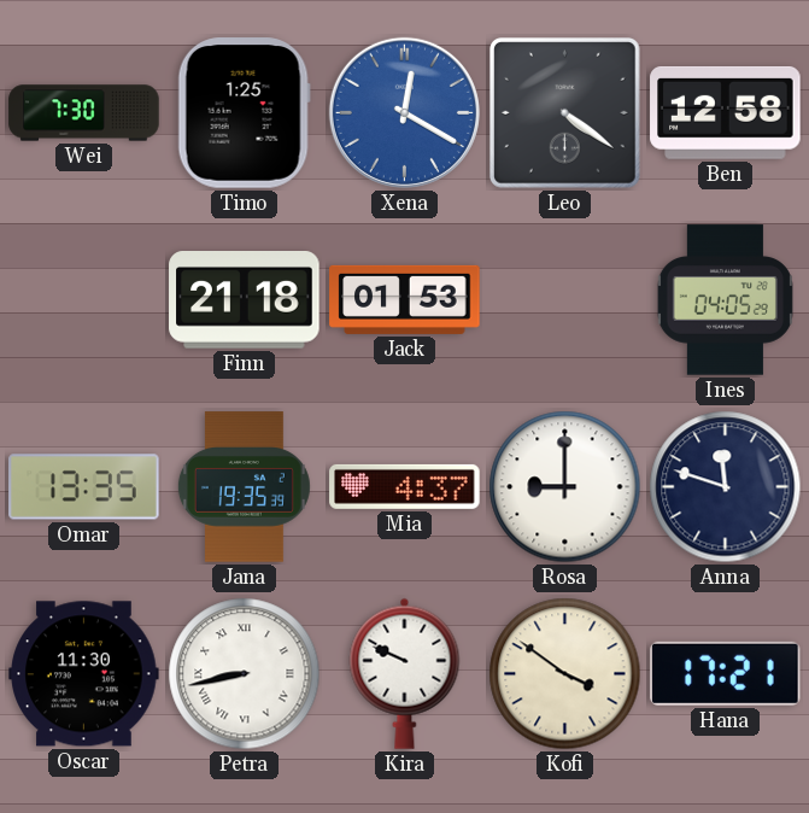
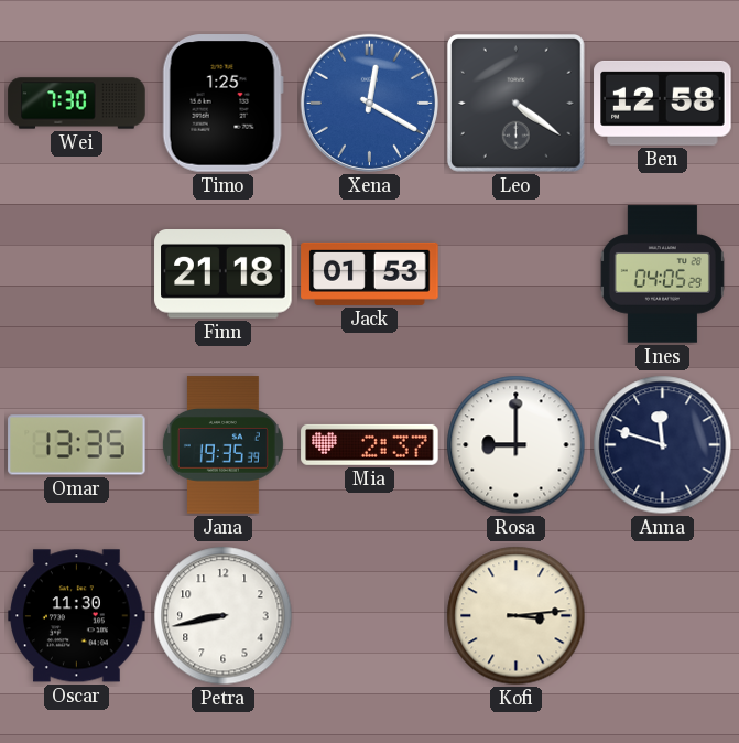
Mia: 4:37 -> 2:37 (370, 444)
Petra numerals: Roman -> Arabic (224, 616)
Kira: 9:49 -> none (405, 673)
Kofi: 3:51 -> 3:14 (517, 616)
Hana: 17:21 -> none (726, 673)
